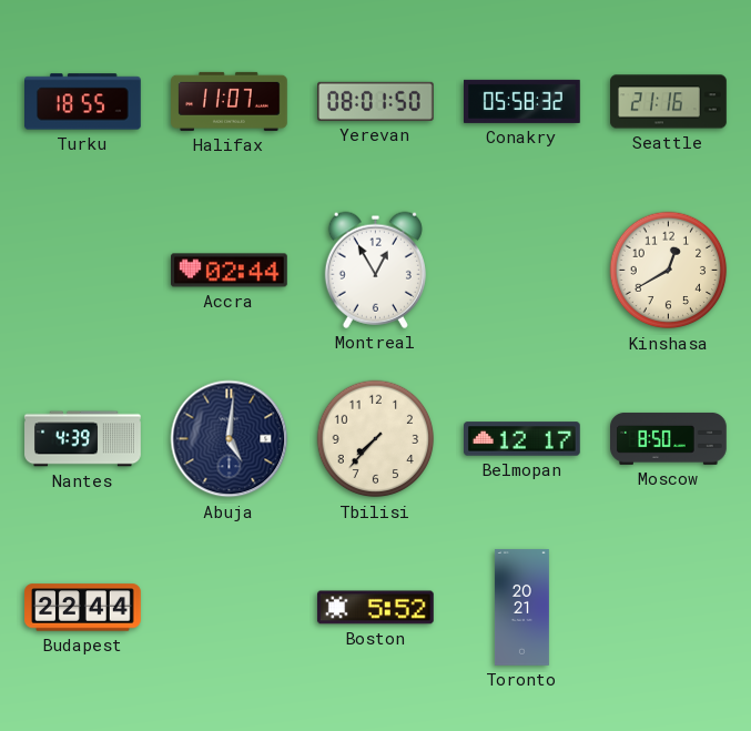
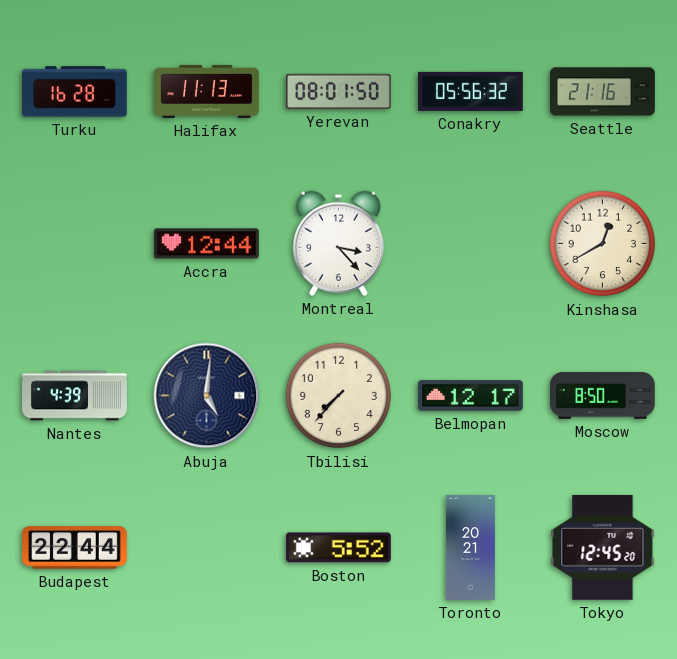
Turku: 18:55 -> 16:28 (75, 92)
Halifax: 11:07 -> 11:13 (207, 91)
Conakry: 05:58 -> 05:56 (471, 91)
Accra: 02:44 -> 12:44 (207, 244)
Montreal: 12:55 -> 3:23 (338, 243)
Tokyo: none -> 12:45 (603, 547)
